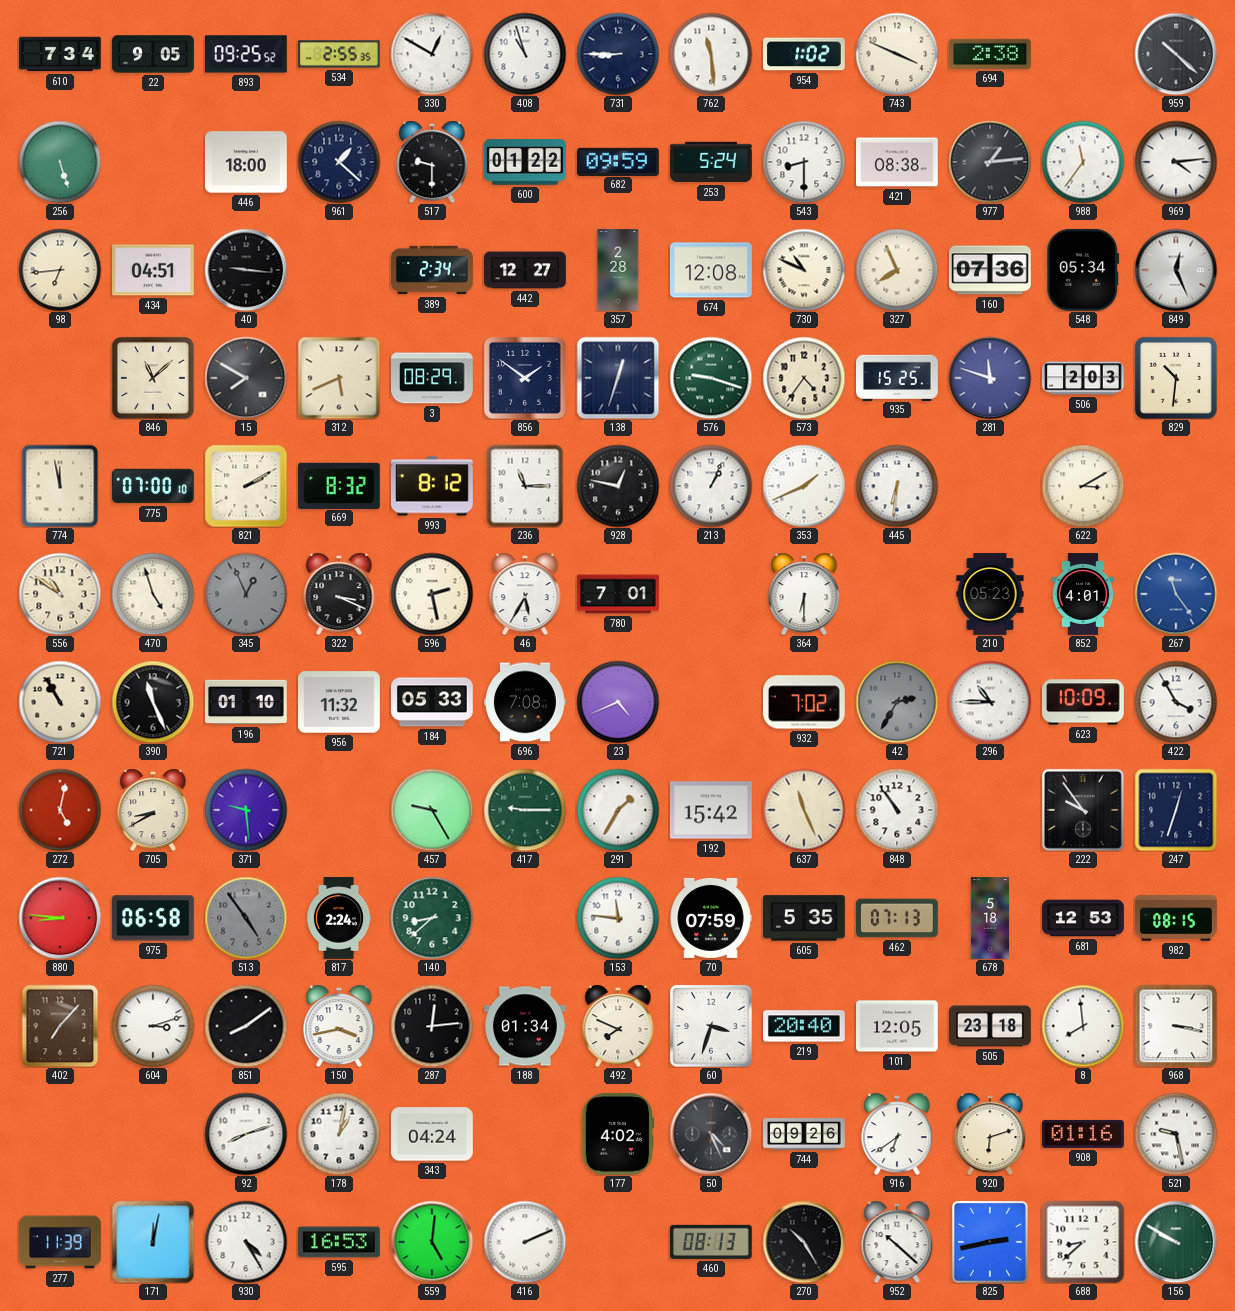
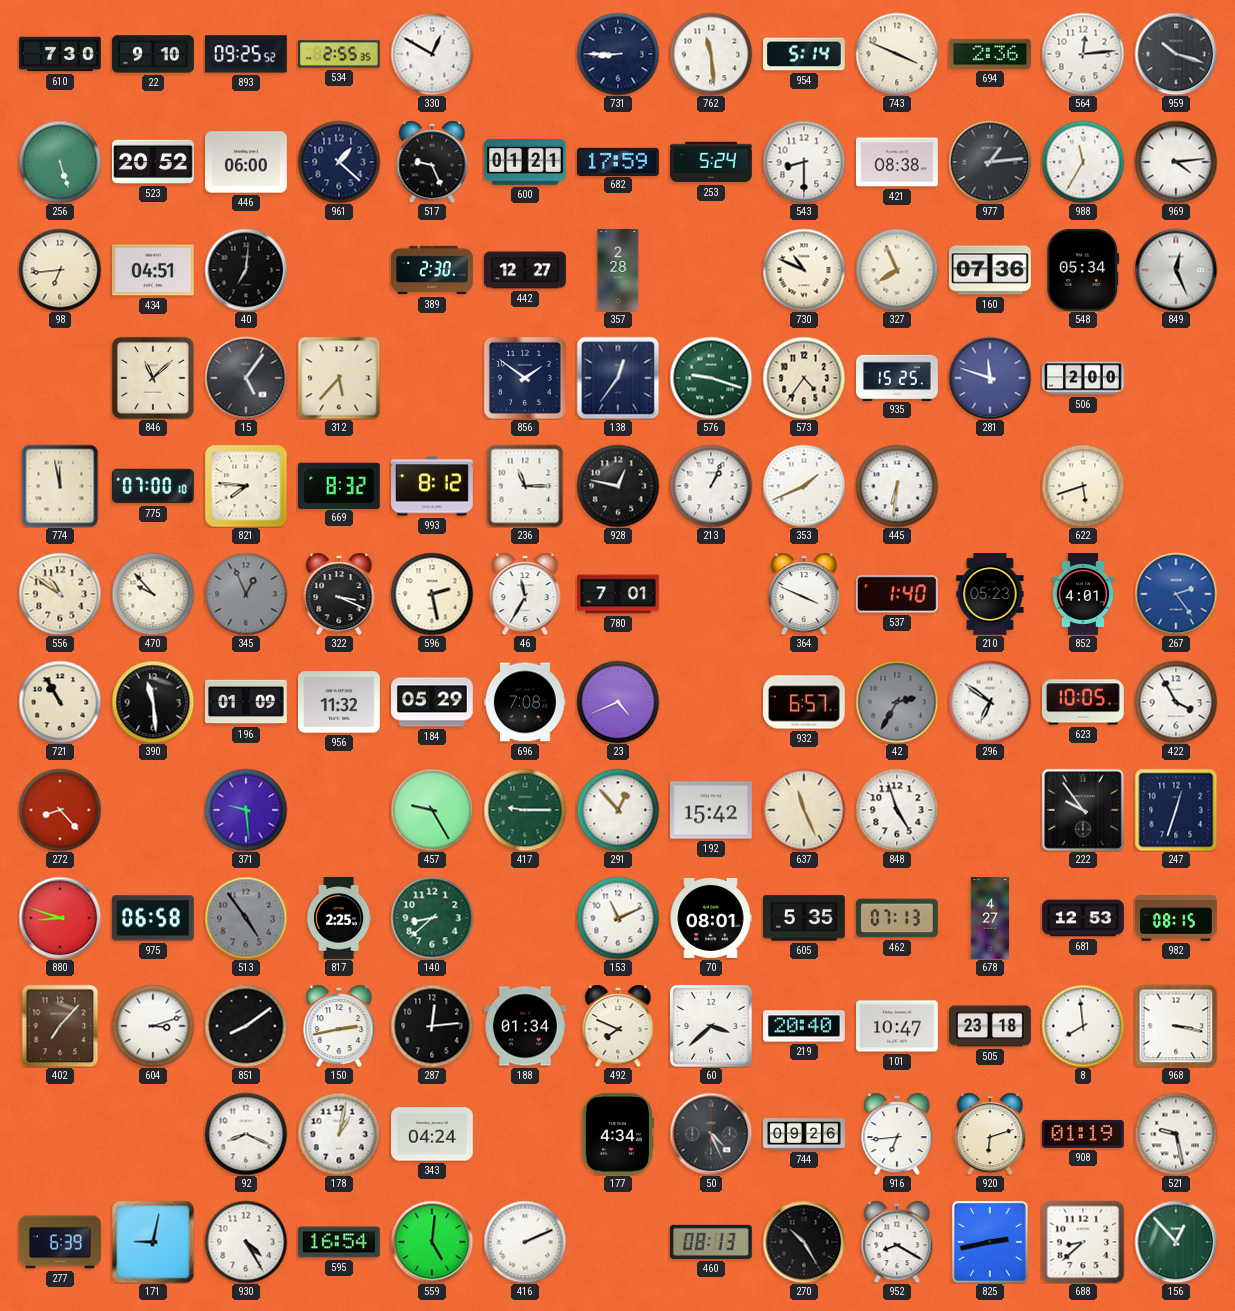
610: 7:34 -> 7:30 (61, 54)
22: 9:05 -> 9:10 (153, 54)
408: 10:57 -> none (525, 54)
954: 1:02 -> 5:14 (805, 54)
694: 2:38 -> 2:36 (991, 54)
564: none -> 12:14 (1083, 54)
959: 10:22 -> 10:18 (1176, 54)
523: none -> 20:52 (154, 162)
446: 18:00 -> 06:00 (247, 162)
517: 9:30 -> 9:26 (432, 162)
600: 01:22 -> 01:21 (526, 162)
682: 09:59 -> 17:59 (619, 161)
988: 11:36 -> 11:35 (1083, 162)
40: 9:16 -> 7:01 (246, 270)
389: 2:34 -> 2:30 (432, 270)
674: 12:08 -> none (712, 270)
15: 7:50 -> 5:06 (246, 378)
312: 5:41 -> 5:37 (339, 378)
3: 08:29 -> none (433, 378)
138: 12:33 -> 12:36 (618, 378)
506: 2:03 -> 2:00 (1083, 378)
829: 10:31 -> none (1176, 378)
821: 2:10 -> 7:46 (246, 486)
622: 3:10 -> 5:42 (1083, 486)
470: 4:57 -> 9:53 (153, 594)
46: 5:35 -> 11:35 (525, 594)
364: 6:30 -> 3:49 (804, 594)
537: none -> 1:40 (897, 594)
267: 11:24 -> 2:24 (1176, 594)
390: 11:26 -> 11:29 (153, 702)
196: 01:10 -> 01:09 (247, 702)
184: 05:33 -> 05:29 (433, 702)
932: 7:02 -> 6:57 (804, 702)
296: 10:45 -> 6:51 (990, 702)
623: 10:09 -> 10:05 (1084, 702)
272: 5:02 -> 8:23 (60, 810)
705: 8:40 -> none (153, 810)
291: 1:35 -> 12:53 (618, 810)
848: 10:54 -> 4:57 (897, 810)
880: 8:46 -> 8:48 (60, 918)
817: 2:24 -> 2:25 (340, 918)
153: 11:46 -> 11:11 (618, 918)
70: 07:59 -> 08:01 (711, 918)
678: 5:18 -> 4:27 (990, 918)
150: 3:43 -> 2:43 (339, 1026)
60: 3:33 -> 3:38 (711, 1026)
101: 12:05 -> 10:47 (898, 1026)
92: 8:12 -> 8:19 (246, 1134)
177: 4:02 -> 4:34 (618, 1135)
916: 6:39 -> 6:44 (897, 1134)
908: 01:16 -> 01:19 (1084, 1134)
277: 11:39 -> 6:39 (60, 1242)
171: 12:02 -> 9:02 (153, 1242)
595: 16:53 -> 16:54 (340, 1242)
952: 10:22 -> 8:20 (897, 1242)
156: 9:50 -> 12:53 (1176, 1242)
